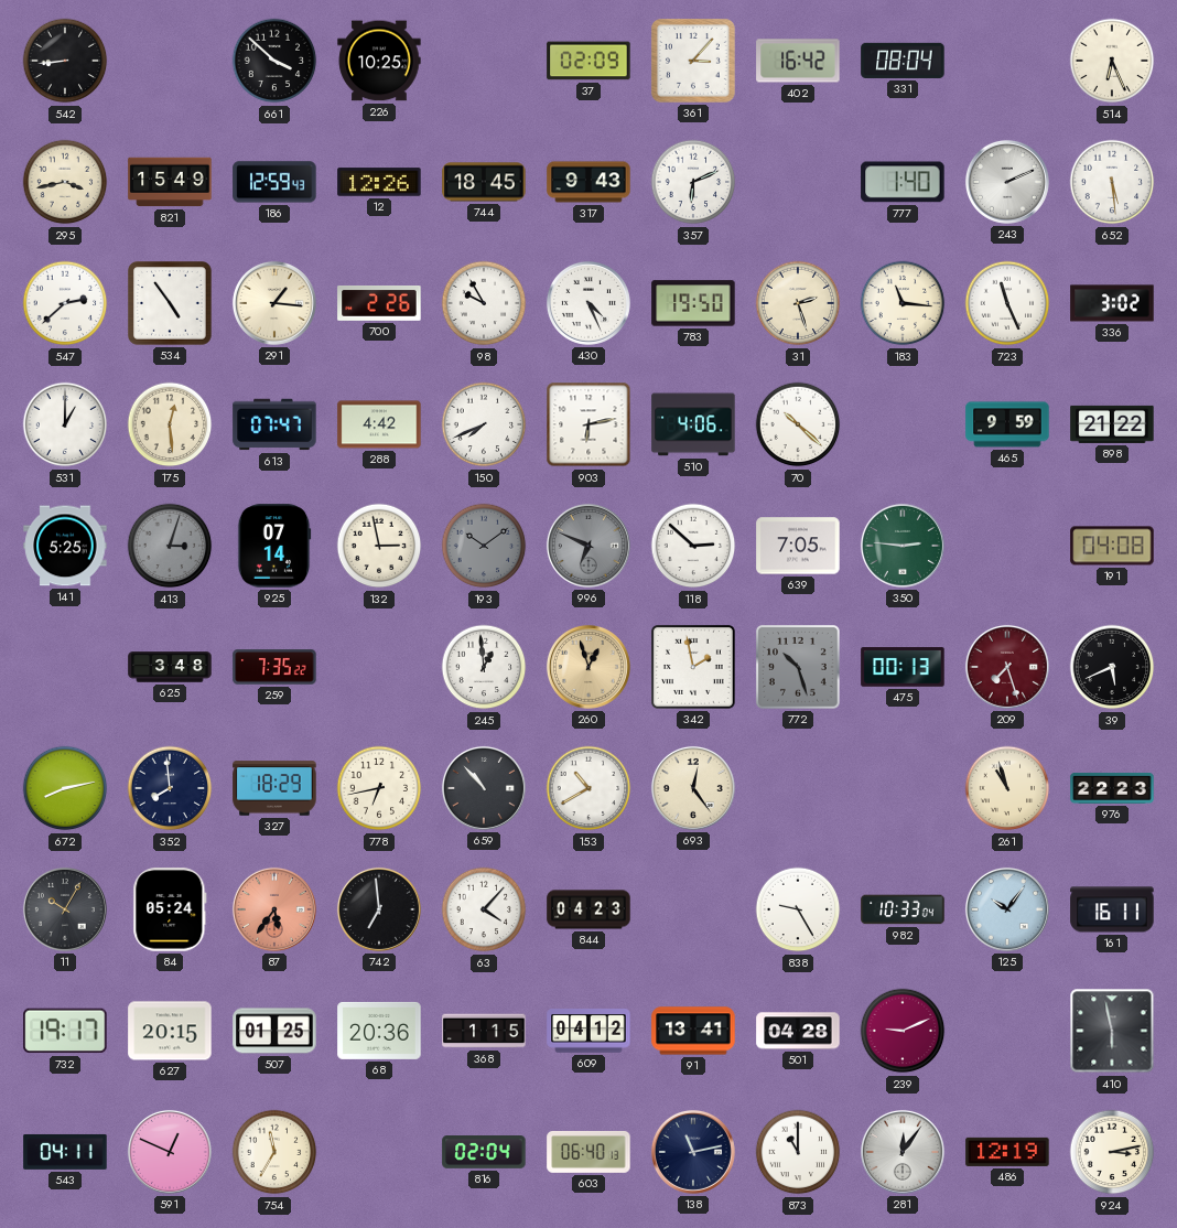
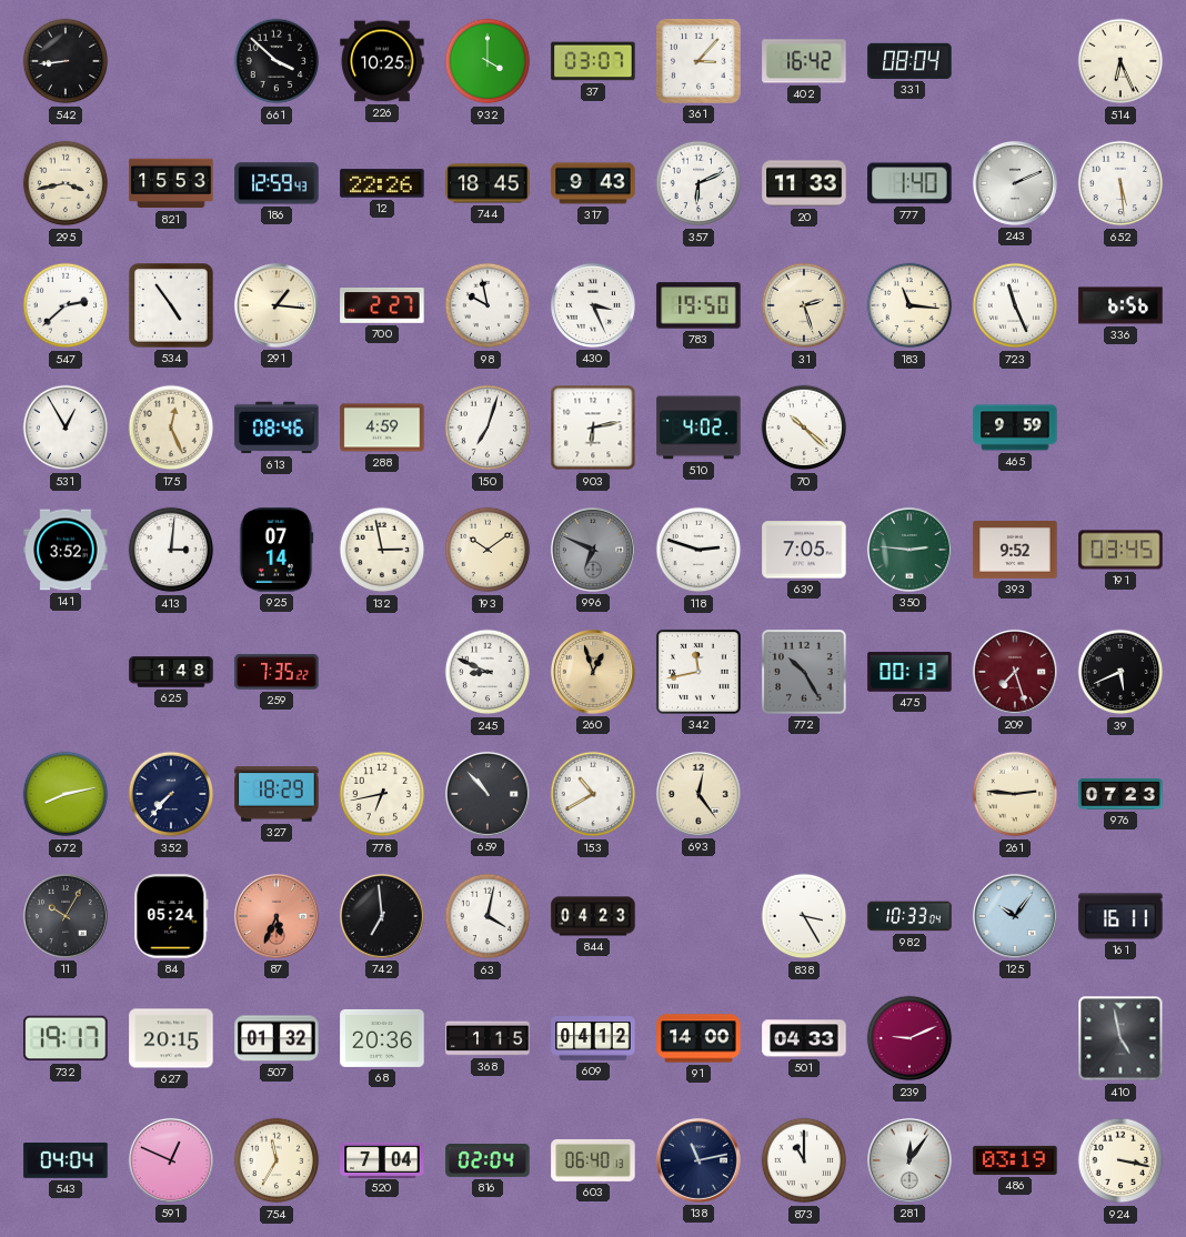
932: none -> 4:00 (488, 61)
37: 02:09 -> 03:07 (593, 61)
821: 15:49 -> 15:53 (171, 183)
12: 12:26 -> 22:26 (382, 183)
20: none -> 11:33 (804, 183)
700: 2:26 -> 2:27 (382, 306)
98: 9:55 -> 9:58 (488, 305)
430: 4:26 -> 3:26 (593, 305)
336: 3:02 -> 6:56 (1120, 305)
531: 1:00 -> 12:55 (66, 428)
175: 12:29 -> 12:26 (171, 428)
613: 07:47 -> 08:46 (277, 428)
288: 4:42 -> 4:59 (382, 428)
150: 7:41 -> 7:03 (488, 428)
510: 4:06 -> 4:02 (698, 428)
898: 21:22 -> none (1112, 424)
141: 5:25 -> 3:52 (66, 550)
413: 3:03 -> 3:01 (171, 550)
413 dial: grey -> white (171, 550)
193 dial: grey -> cream (488, 550)
118: 2:52 -> 2:48 (698, 550)
393: none -> 9:52 (1015, 551)
191: 04:08 -> 03:45 (1120, 550)
625: 3:48 -> 1:48 (171, 672)
245: 12:59 -> 8:49 (488, 672)
342: 1:58 -> 11:43 (698, 672)
772: 10:27 -> 10:25 (804, 672)
352: 7:59 -> 7:37 (171, 794)
261: 10:57 -> 2:46 (1015, 794)
976: 22:23 -> 07:23 (1120, 794)
87: 5:36 -> 5:34 (277, 916)
63: 4:07 -> 4:02 (488, 916)
838: 9:25 -> 3:25 (804, 916)
507: 01:25 -> 01:32 (277, 1038)
91: 13:41 -> 14:00 (698, 1038)
501: 04:28 -> 04:33 (804, 1038)
410: 5:58 -> 4:58 (1120, 1038)
543: 04:11 -> 04:04 (66, 1160)
520: none -> 7:04 (382, 1159)
486: 12:19 -> 03:19 (1015, 1160)
924: 3:13 -> 3:17 (1120, 1160)
